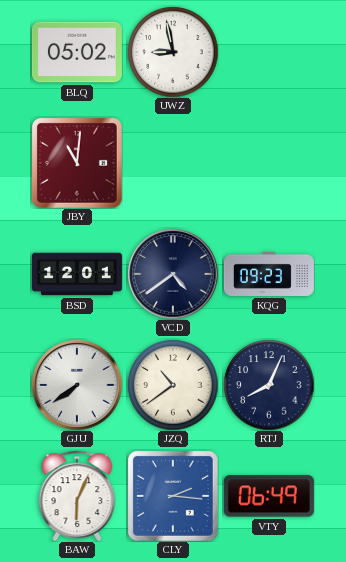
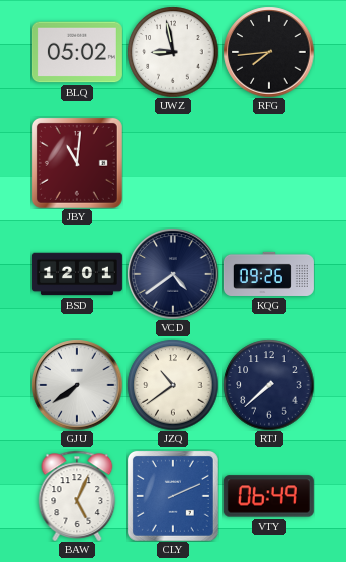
RFG: none -> 7:44 (269, 52)
KQG: 09:23 -> 09:26 (269, 274)
RTJ: 8:04 -> 7:38 (269, 385)
BAW: 6:04 -> 5:04 (77, 496)
CLY: 2:16 -> 2:11 (173, 496)
